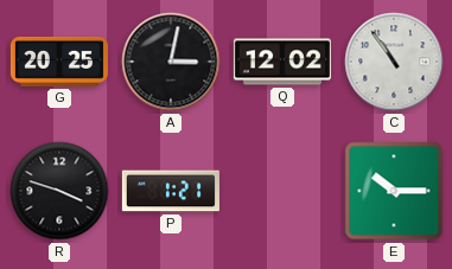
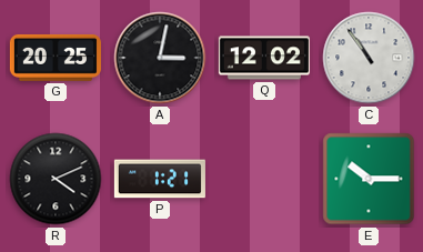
R: 3:48 -> 4:11 (56, 179)
